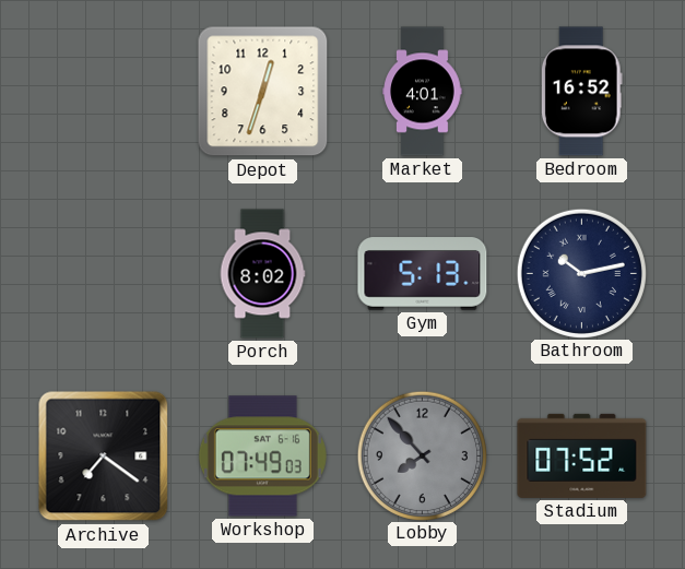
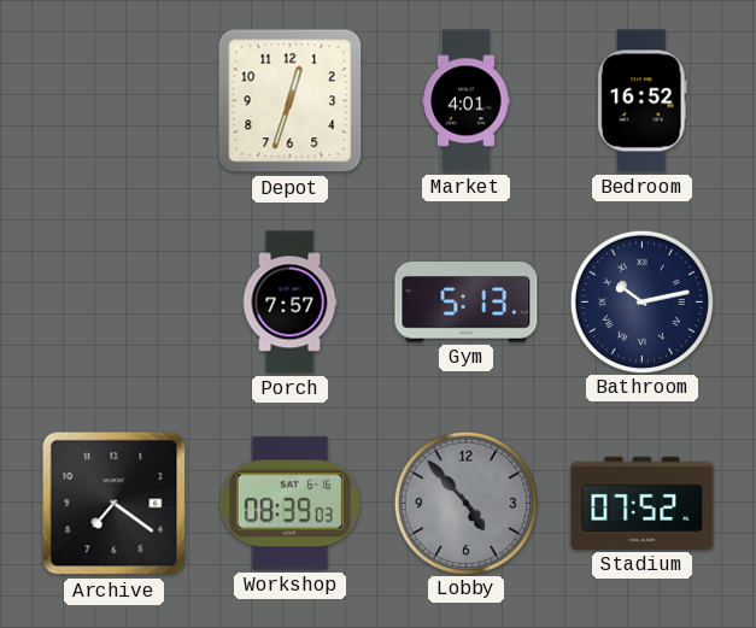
Porch: 8:02 -> 7:57 (289, 303)
Workshop: 07:49 -> 08:39 (289, 504)
Lobby: 7:53 -> 4:53 (465, 503)
